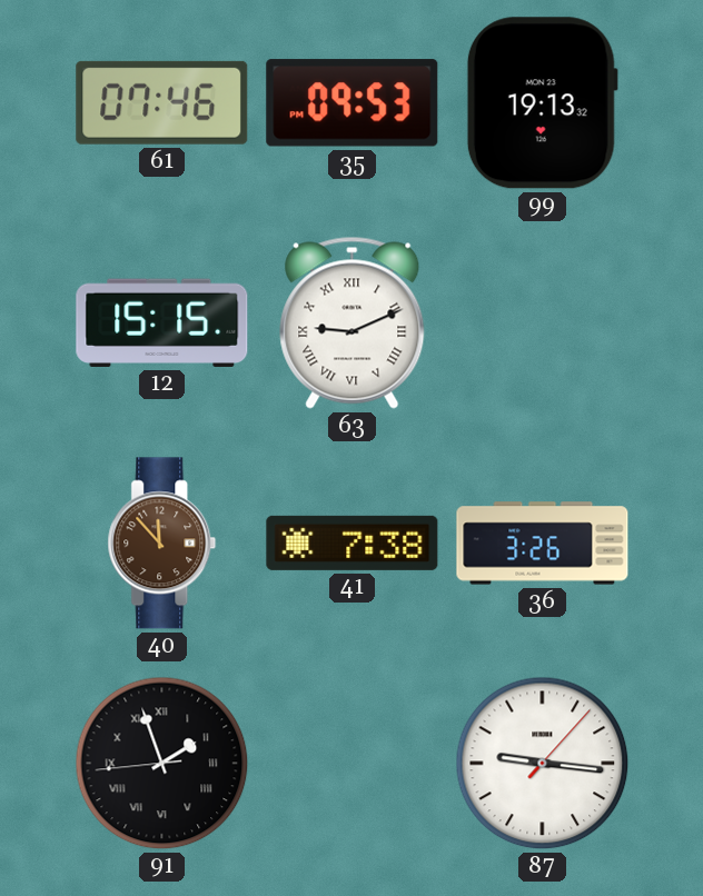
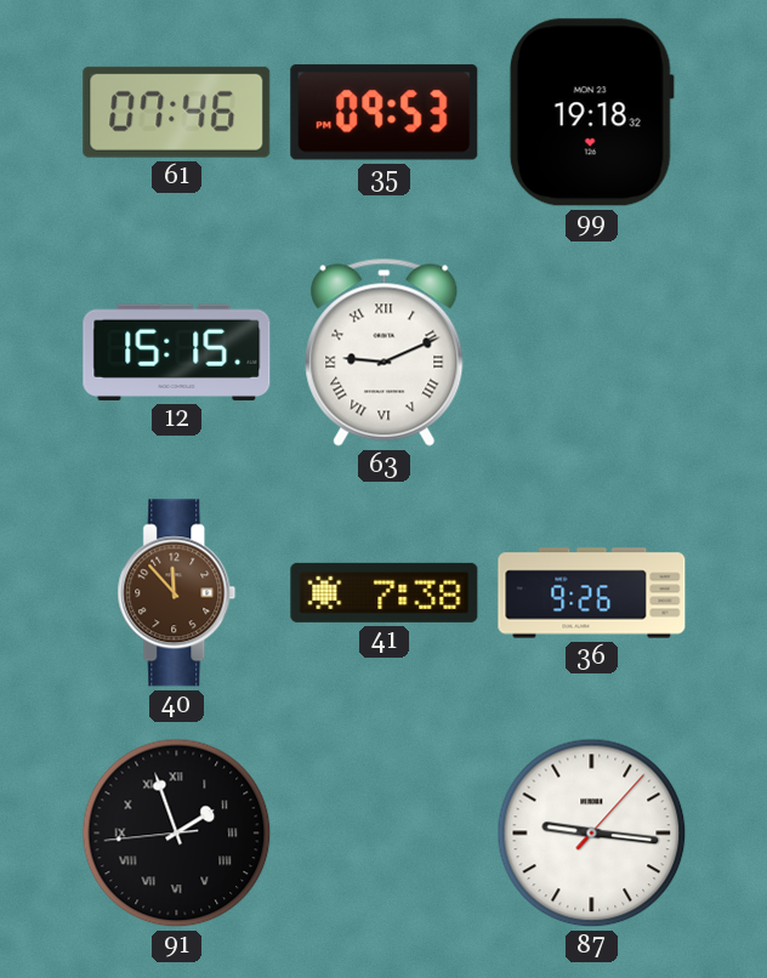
99: 19:13 -> 19:18 (591, 113)
36: 3:26 -> 9:26 (592, 593)
